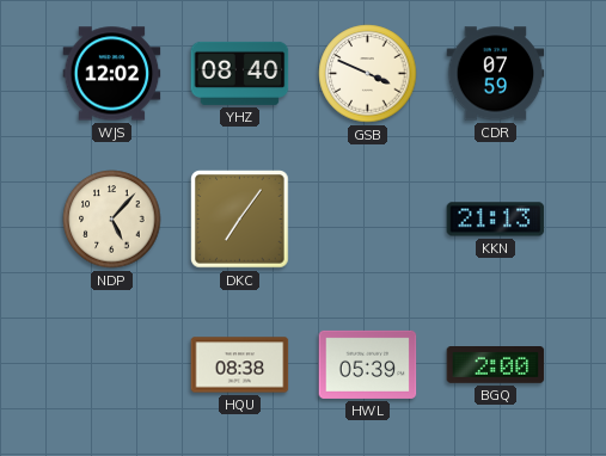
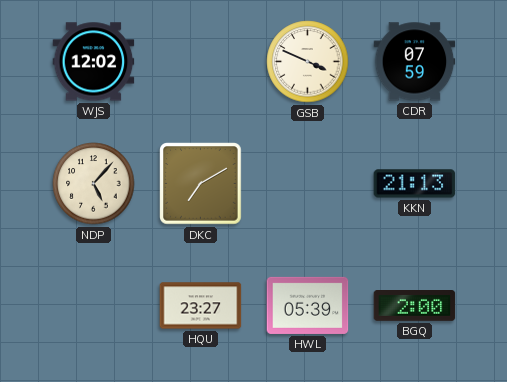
YHZ: 08:40 -> none (240, 73)
DKC: 7:06 -> 7:10 (201, 184)
HQU: 08:38 -> 23:27 (201, 306)
